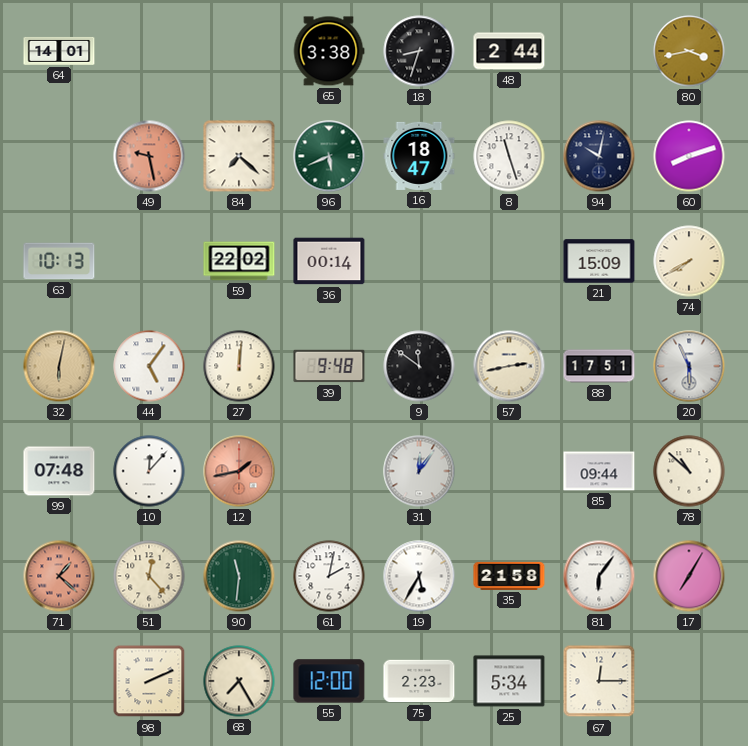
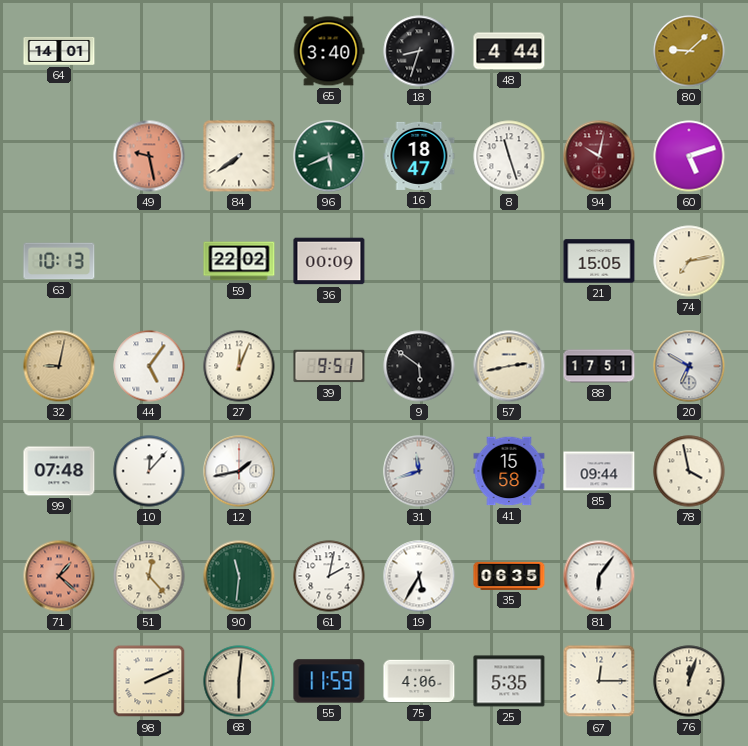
65: 3:38 -> 3:40 (329, 51)
48: 2:44 -> 4:44 (509, 51)
80: 3:43 -> 9:08 (689, 51)
84: 7:22 -> 7:39 (239, 156)
94 dial: navy -> burgundy (599, 156)
60: 8:12 -> 5:12 (689, 156)
36: 00:14 -> 00:09 (329, 261)
21: 15:09 -> 15:05 (599, 261)
74: 7:40 -> 7:13 (689, 261)
32: 6:02 -> 9:02 (59, 366)
27: 12:01 -> 12:04 (239, 366)
39: 9:48 -> 9:51 (329, 366)
9: 11:51 -> 5:51 (419, 366)
20: 5:56 -> 6:50 (689, 366)
12 dial: salmon -> white (239, 471)
31: 12:06 -> 11:42 (419, 471)
41: none -> 15:58 (509, 471)
78: 10:52 -> 3:58 (689, 471)
35: 21:58 -> 06:35 (509, 576)
17: 7:05 -> none (689, 576)
68: 7:25 -> 6:01 (239, 681)
55: 12:00 -> 11:59 (329, 681)
75: 2:23 -> 4:06 (419, 681)
25: 5:34 -> 5:35 (509, 681)
76: none -> 12:03 (689, 681)
